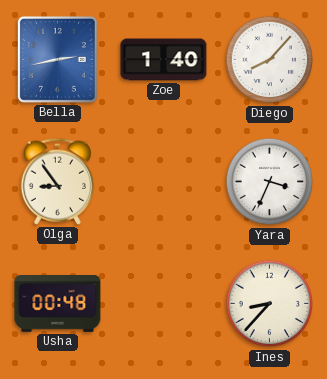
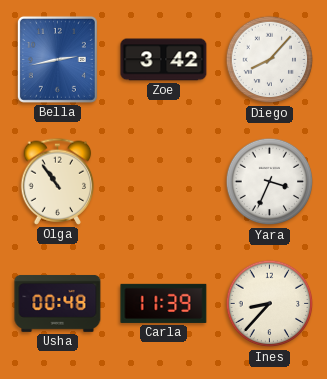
Zoe: 1:40 -> 3:42 (164, 60)
Olga: 8:54 -> 10:54 (58, 181)
Carla: none -> 11:39 (164, 303)
